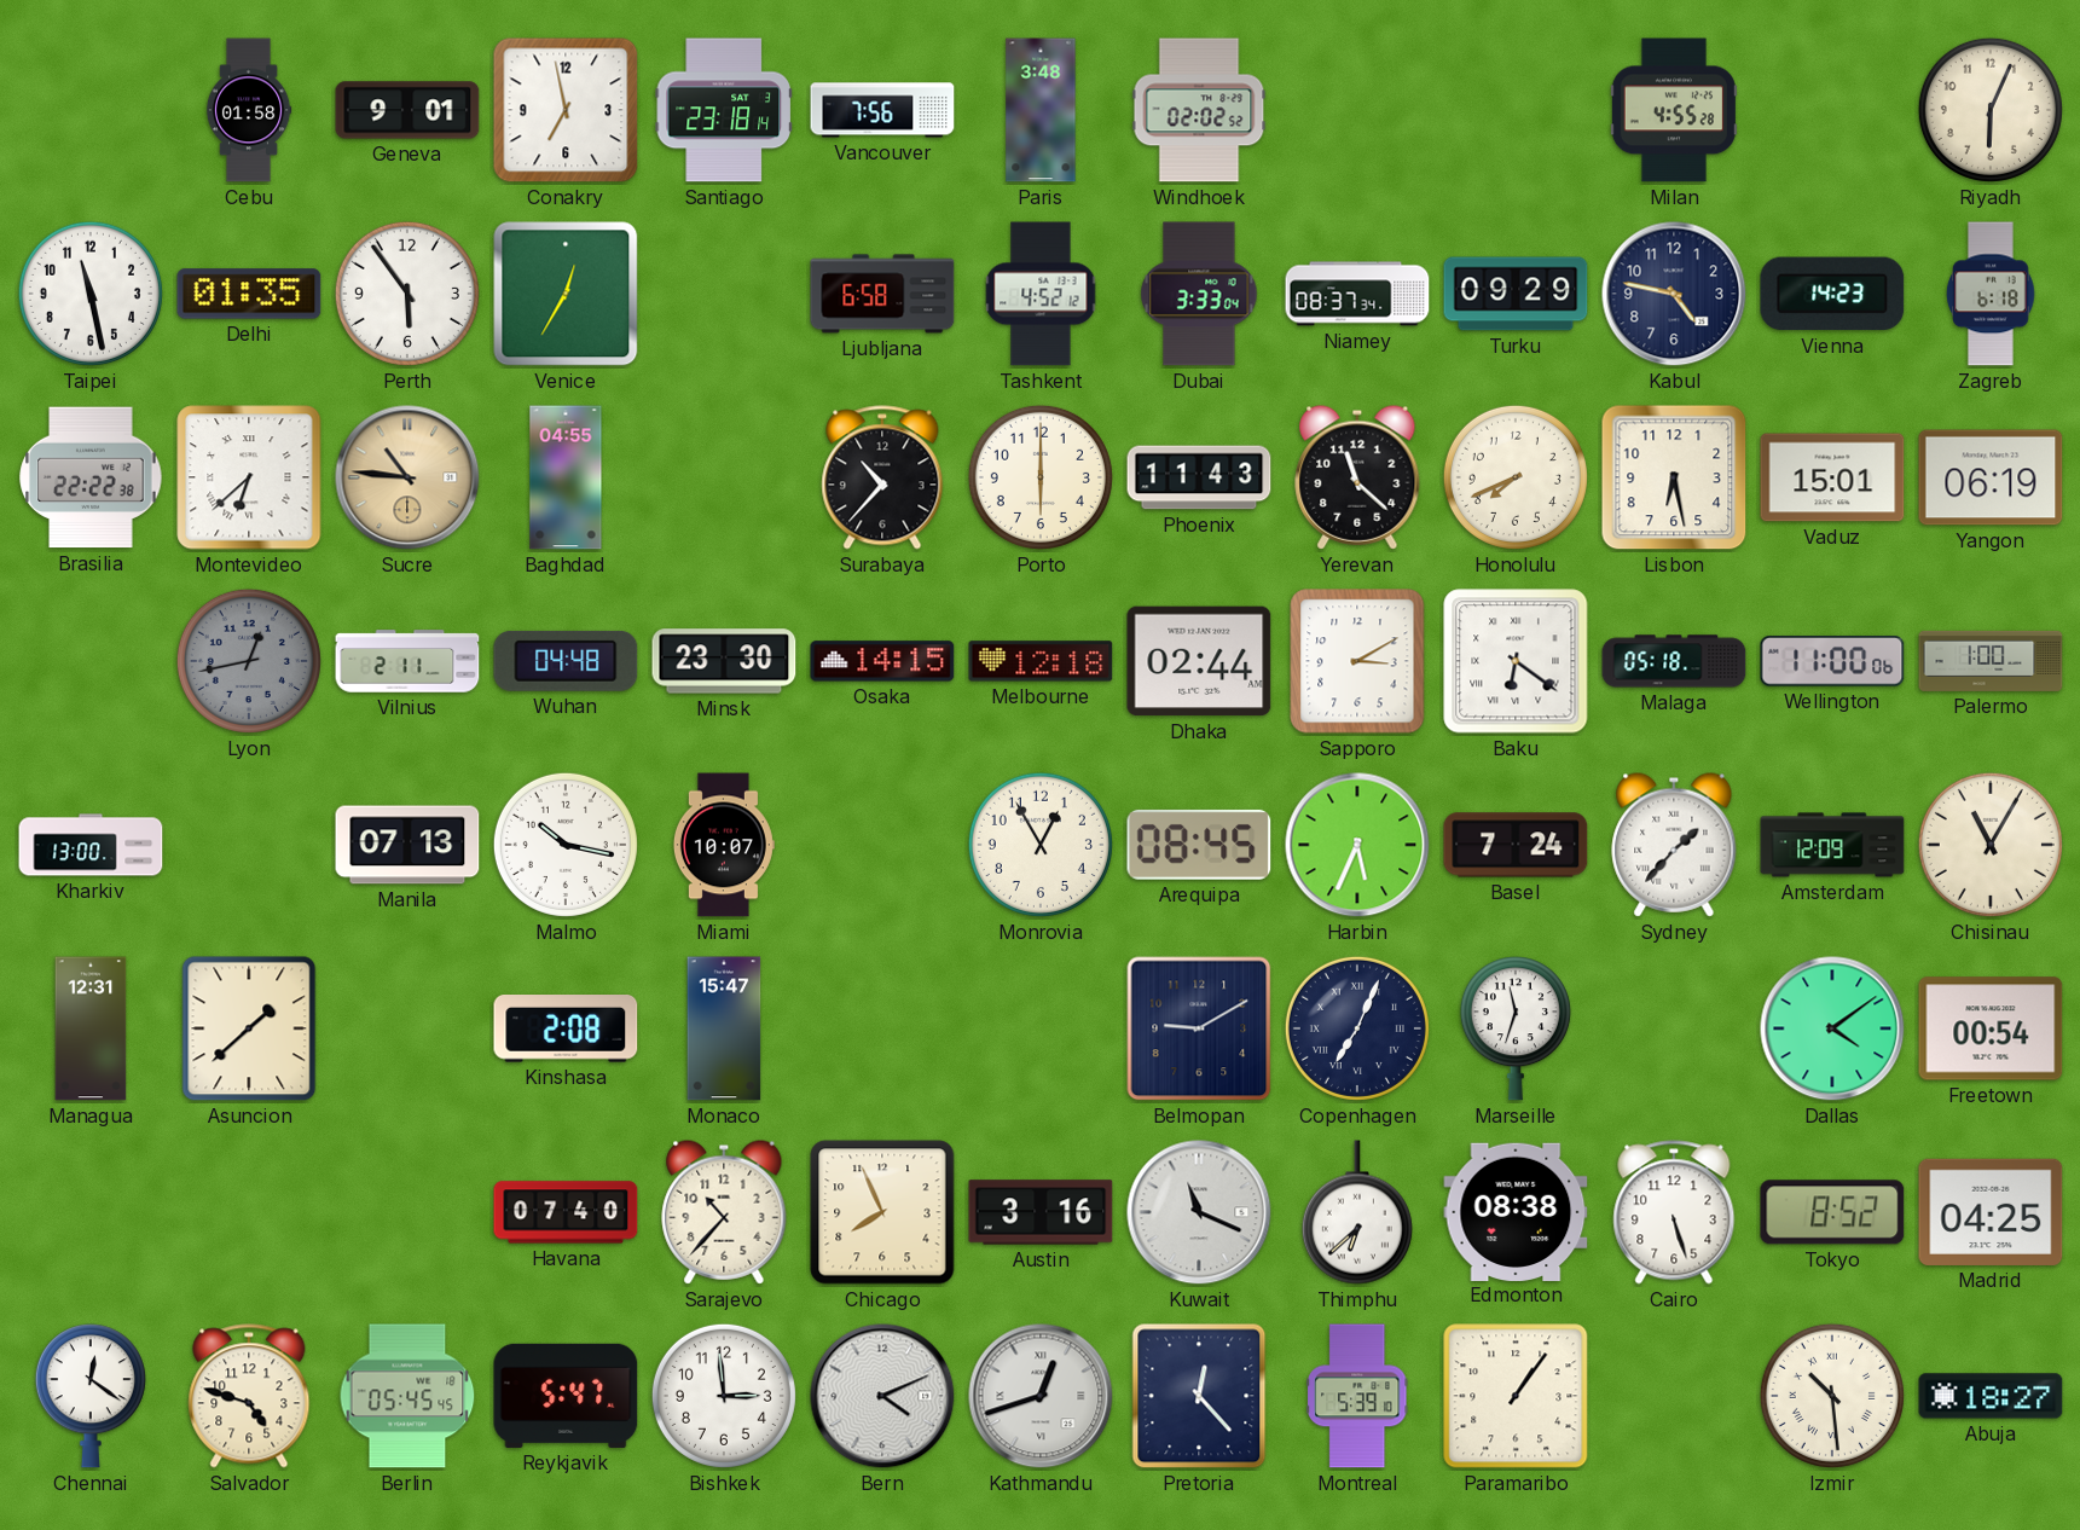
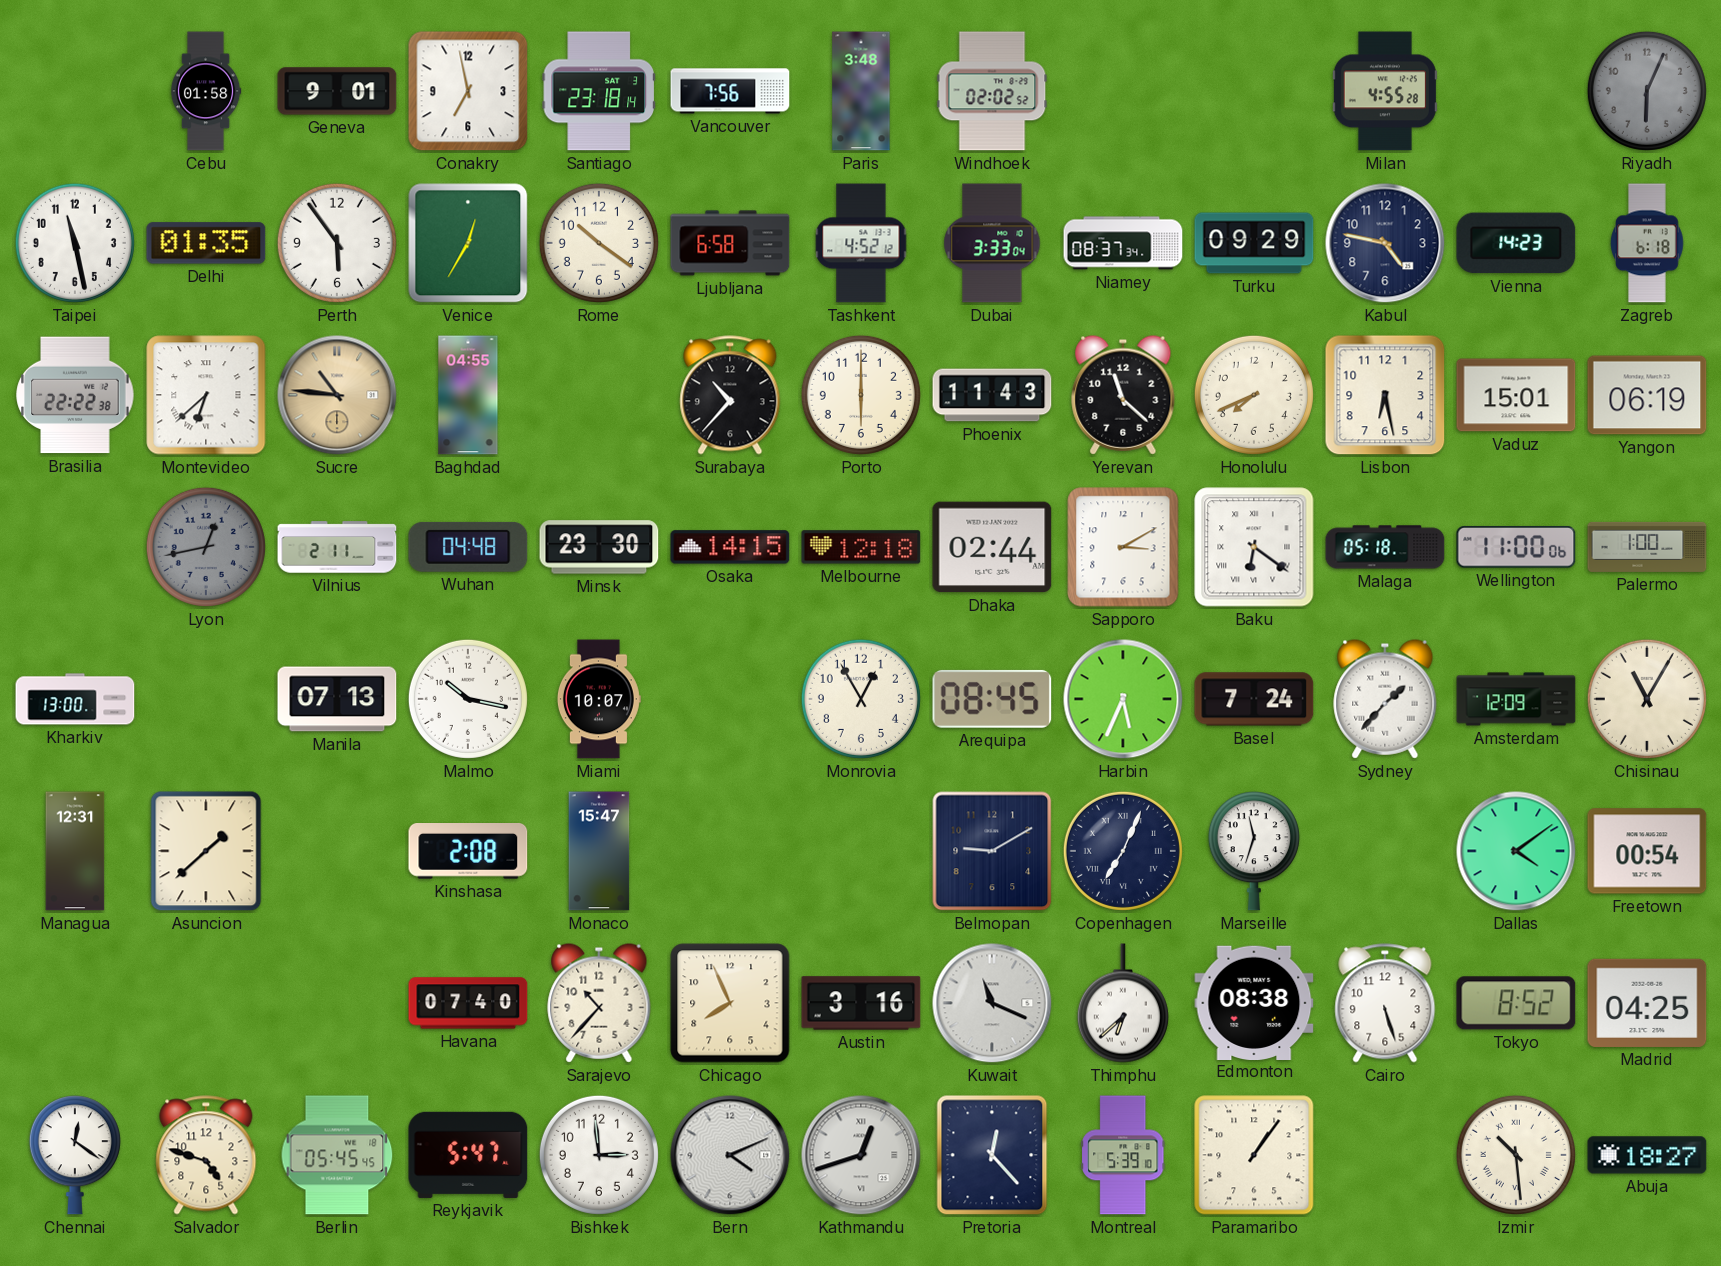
Riyadh dial: cream -> grey (1647, 91)
Rome: none -> 10:21 (599, 243)
